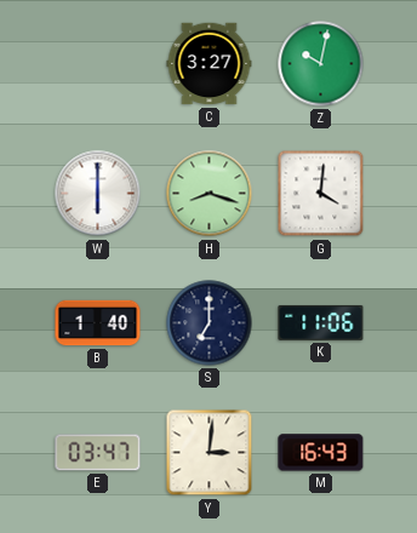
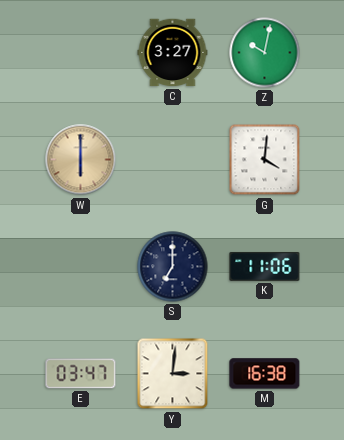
W dial: white -> champagne (81, 160)
H: 8:18 -> none (210, 194)
B: 1:40 -> none (98, 323)
M: 16:43 -> 16:38 (265, 374)
